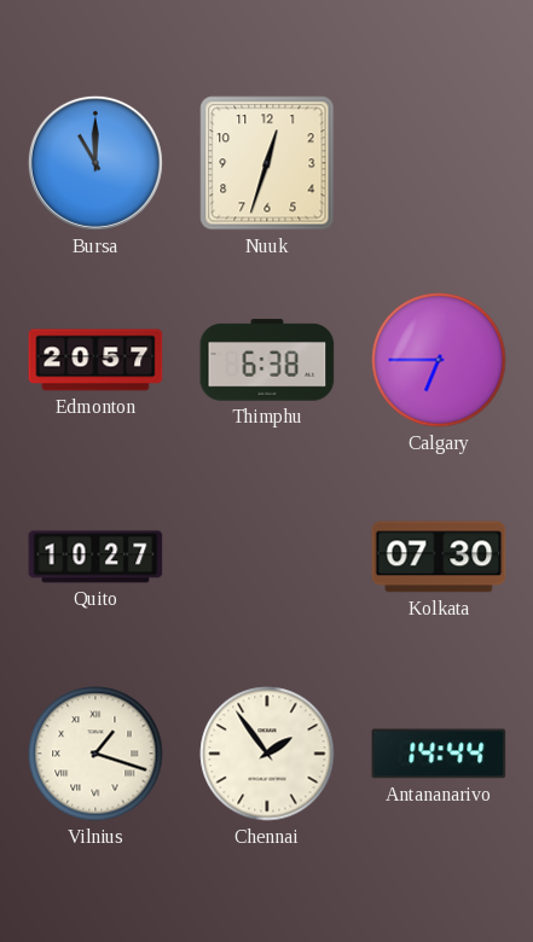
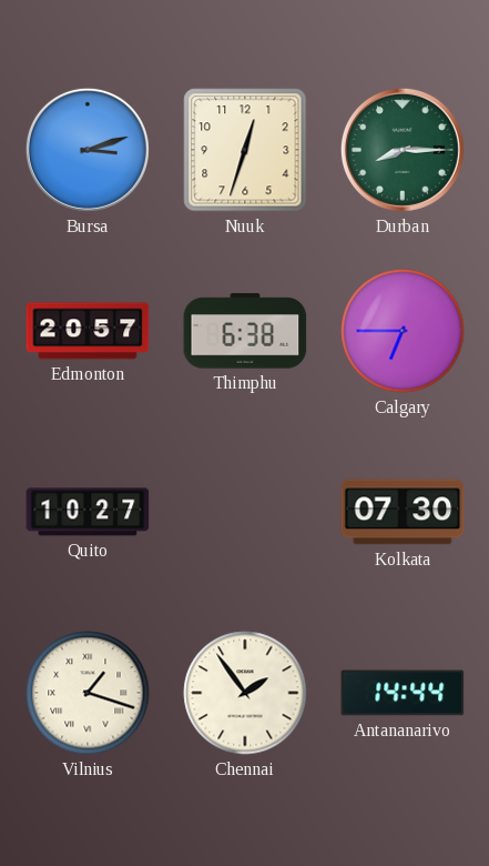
Bursa: 11:00 -> 3:12 (88, 150)
Durban: none -> 8:15 (403, 150)
